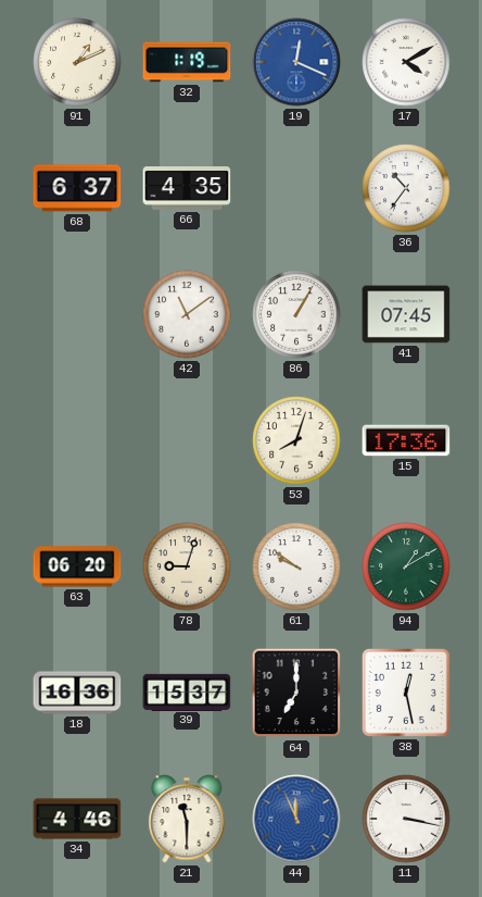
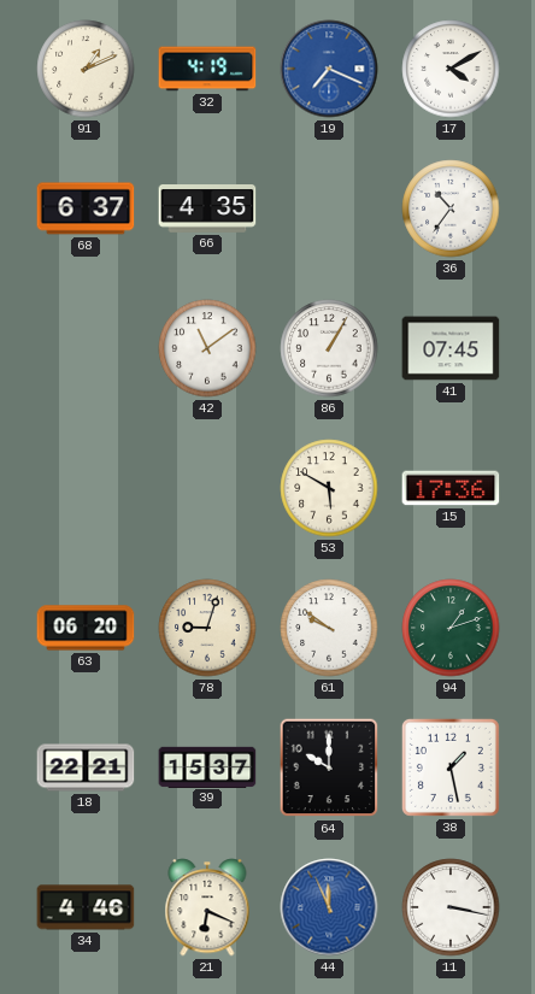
32: 1:19 -> 4:19 (207, 69)
19: 12:19 -> 7:19 (329, 69)
53: 8:03 -> 5:50 (329, 488)
94: 1:10 -> 1:12 (451, 628)
18: 16:36 -> 22:21 (86, 767)
64: 7:00 -> 10:00 (329, 767)
38: 12:28 -> 1:28 (451, 767)
21: 11:30 -> 6:19 (207, 907)
